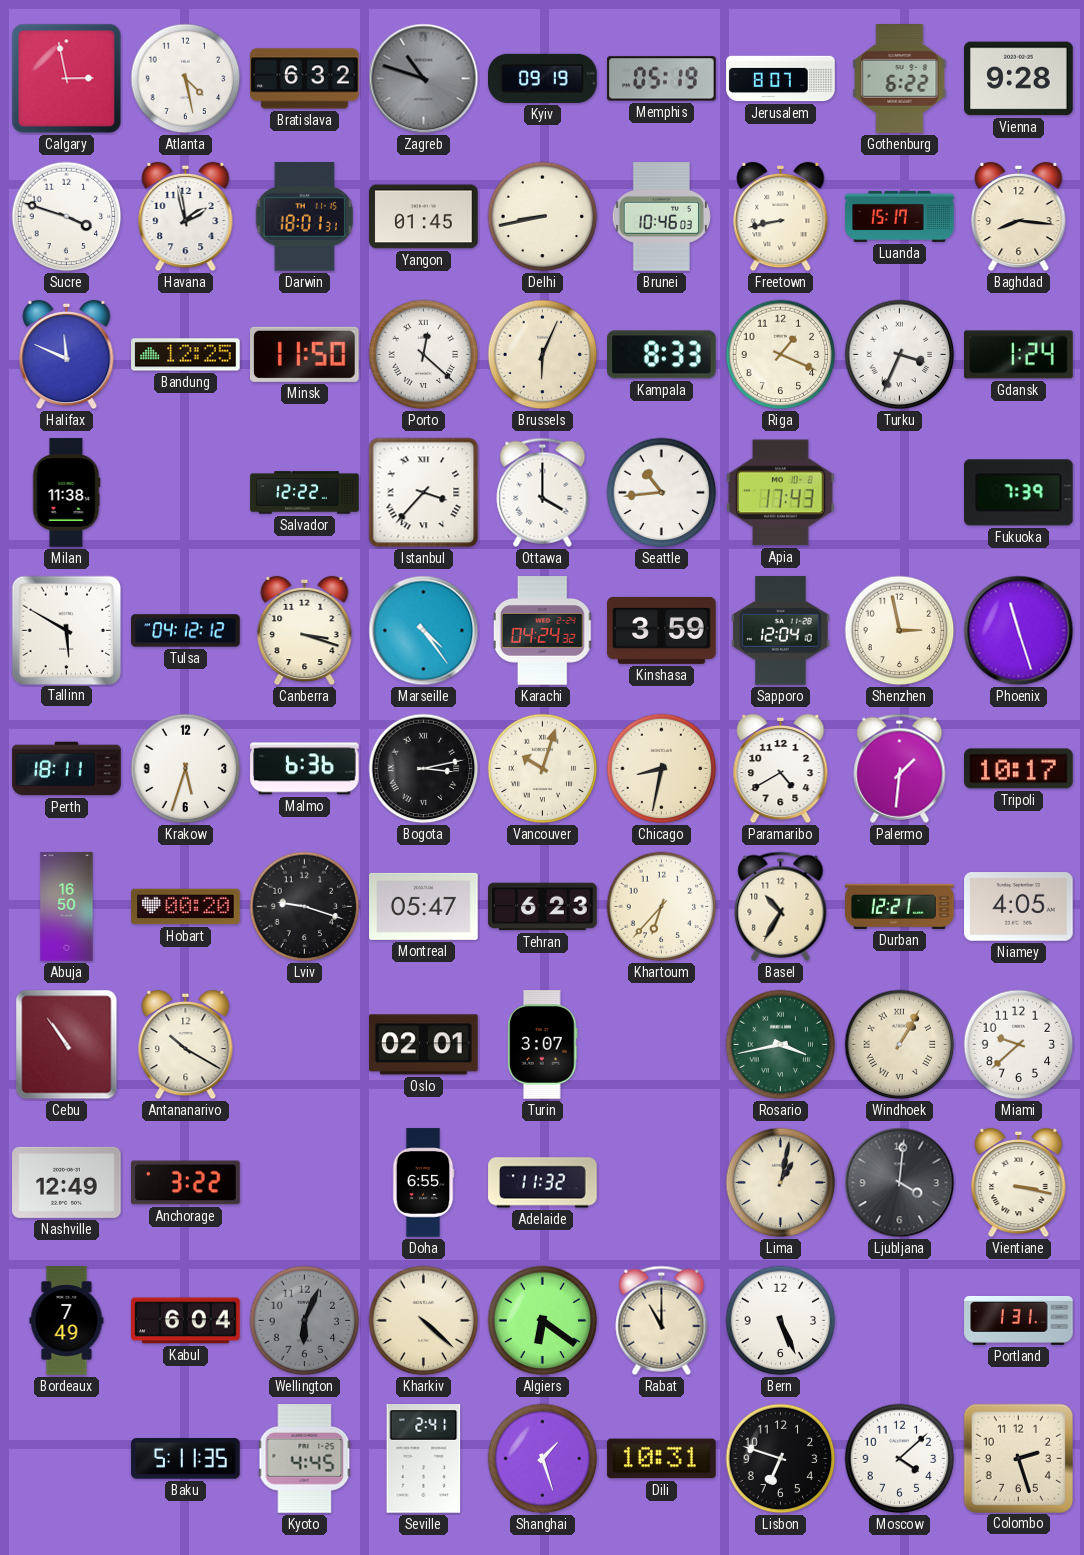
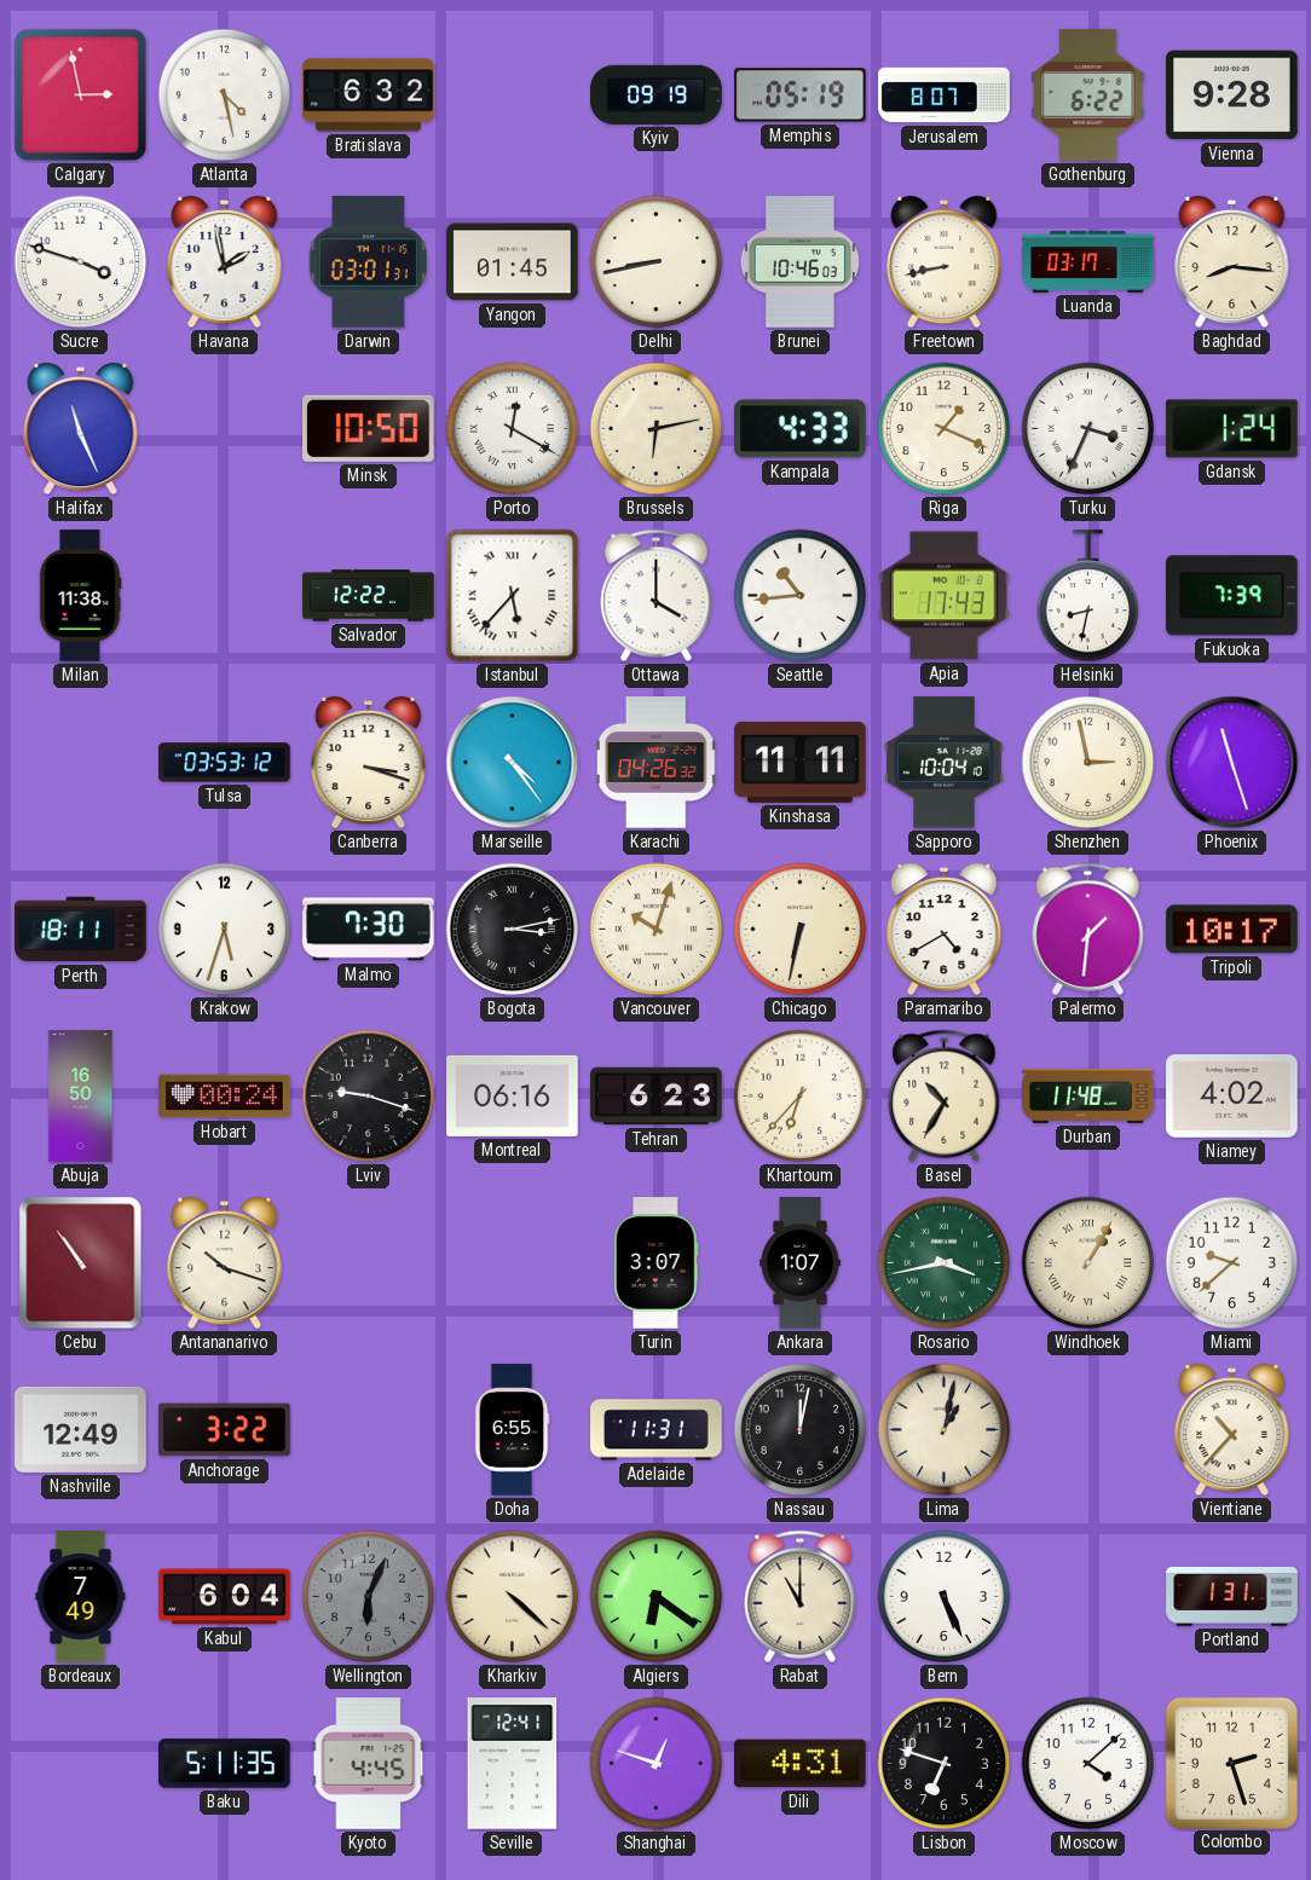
Zagreb: 10:48 -> none (424, 79)
Darwin: 18:01 -> 03:01 (368, 262)
Luanda: 15:17 -> 03:17 (1088, 261)
Halifax: 11:49 -> 11:26 (81, 429)
Bandung: 12:25 -> none (186, 355)
Minsk: 11:50 -> 10:50 (369, 428)
Porto: 12:22 -> 12:20 (513, 429)
Brussels: 6:04 -> 6:13 (657, 429)
Kampala: 8:33 -> 4:33 (801, 429)
Istanbul: 3:37 -> 5:37 (513, 596)
Helsinki: none -> 8:32 (1088, 596)
Tallinn: 5:50 -> none (66, 630)
Tulsa: 04:12 -> 03:53 (225, 763)
Karachi: 04:24 -> 04:26 (657, 763)
Kinshasa: 3:59 -> 11:11 (801, 762)
Sapporo: 12:04 -> 10:04 (945, 763)
Malmo: 6:36 -> 7:30 (369, 930)
Chicago: 8:32 -> 6:32 (801, 930)
Hobart: 00:20 -> 00:24 (225, 1097)
Montreal: 05:47 -> 06:16 (513, 1095)
Durban: 12:21 -> 11:48 (1088, 1095)
Niamey: 4:05 -> 4:02 (1232, 1097)
Antananarivo: 10:20 -> 10:18 (225, 1263)
Oslo: 02:01 -> none (424, 1045)
Ankara: none -> 1:07 (801, 1263)
Adelaide: 11:32 -> 11:31 (657, 1430)
Nassau: none -> 12:02 (801, 1430)
Ljubljana: 4:01 -> none (900, 1183)
Vientiane: 3:17 -> 10:37 (1232, 1430)
Seville: 2:41 -> 12:41 (513, 1764)
Shanghai: 1:27 -> 12:48 (657, 1764)
Dili: 10:31 -> 4:31 (801, 1764)
